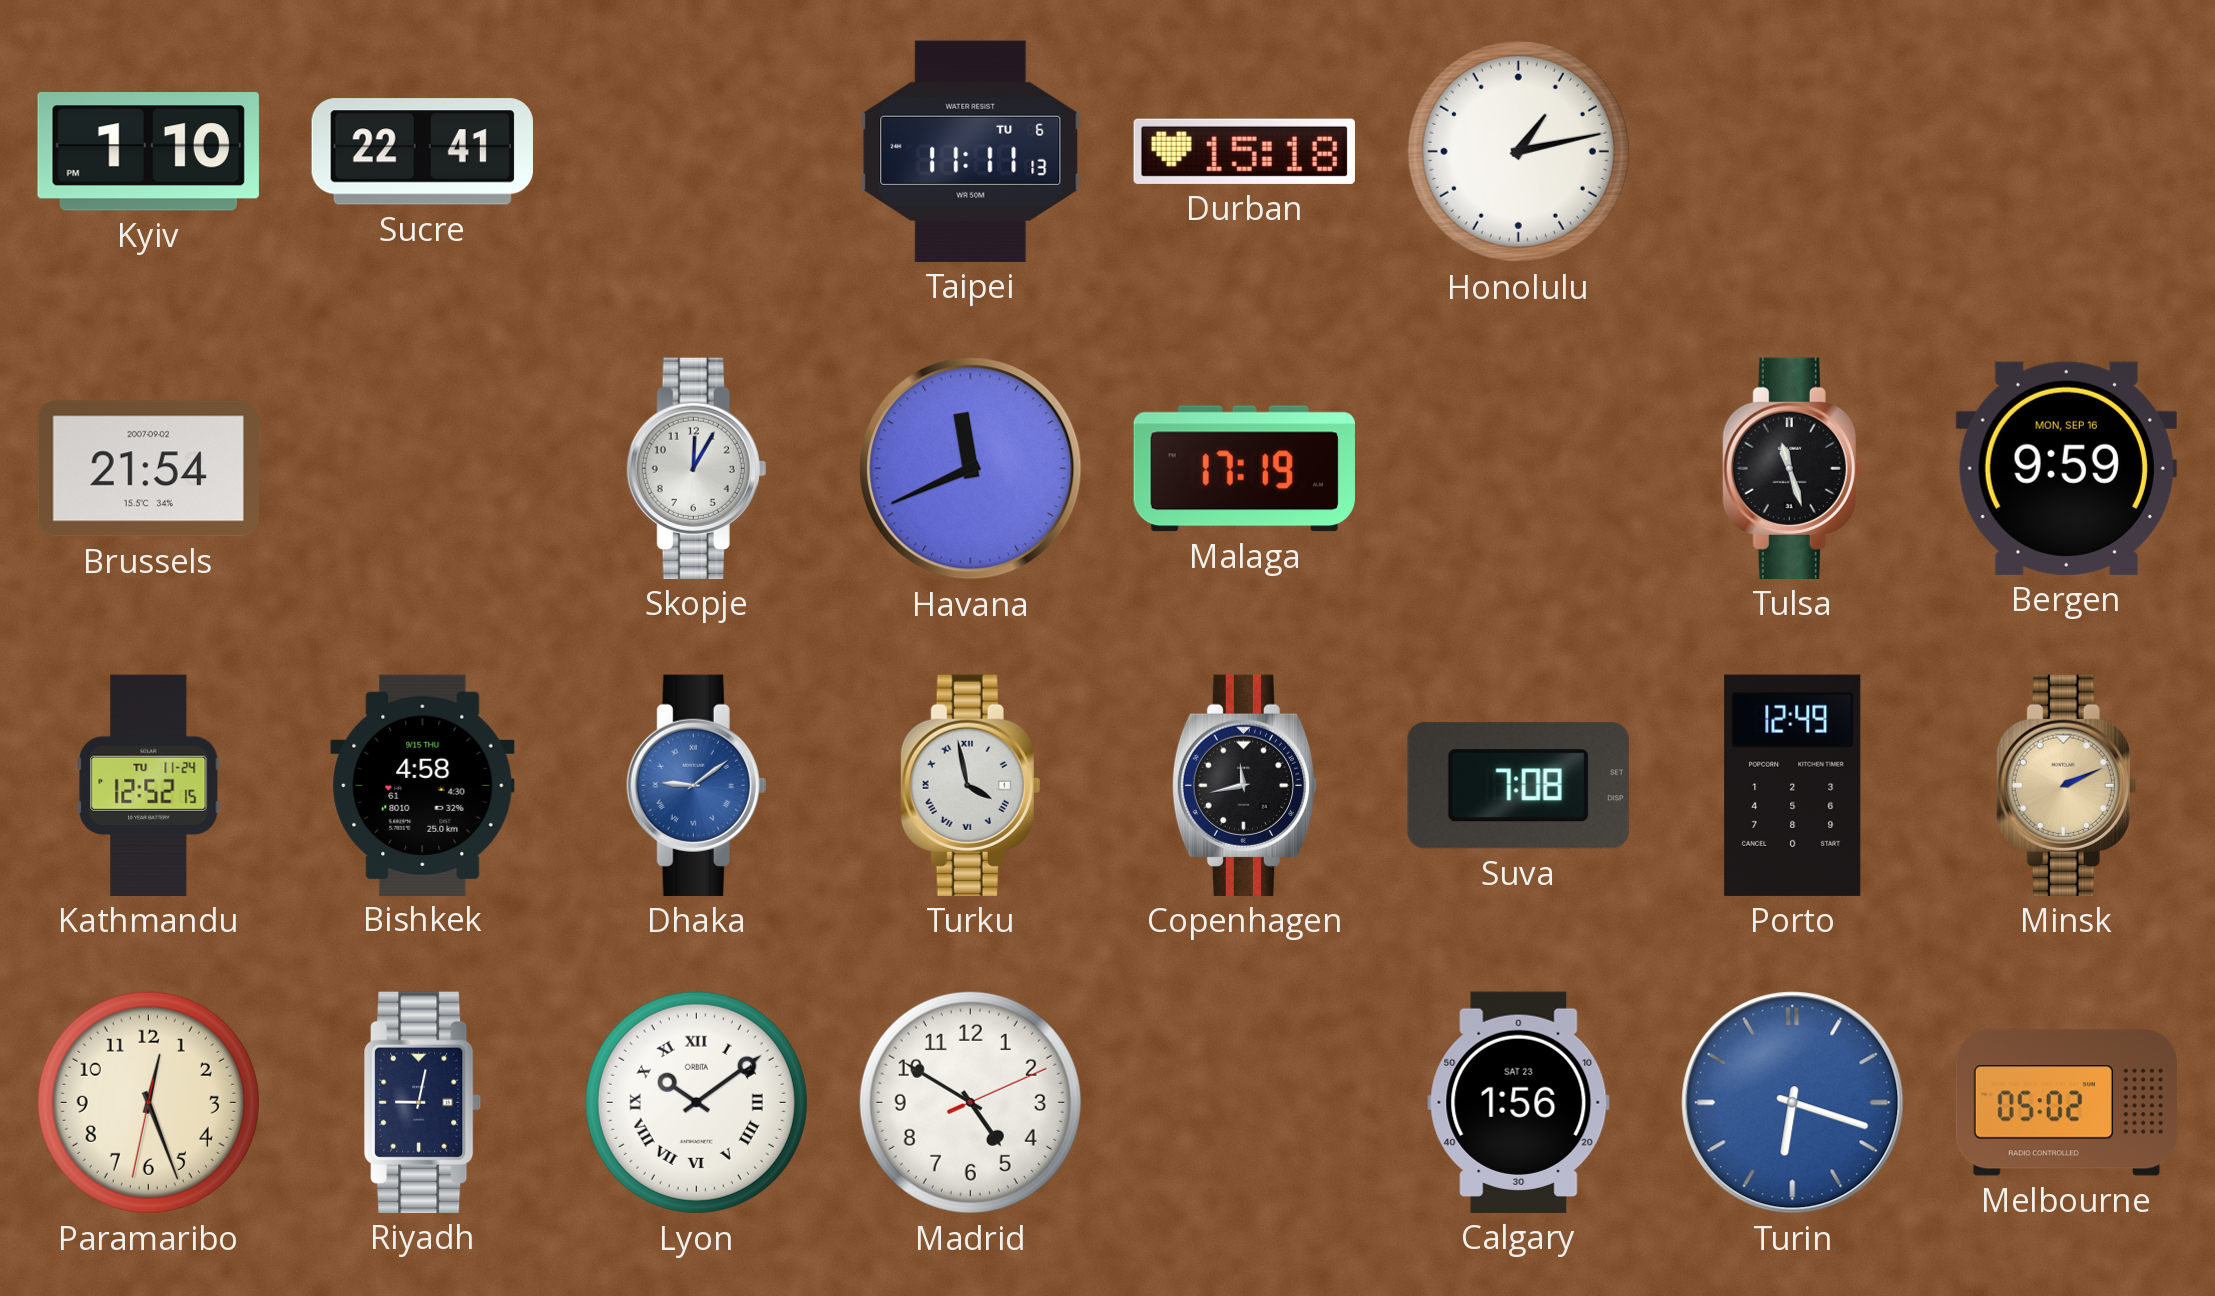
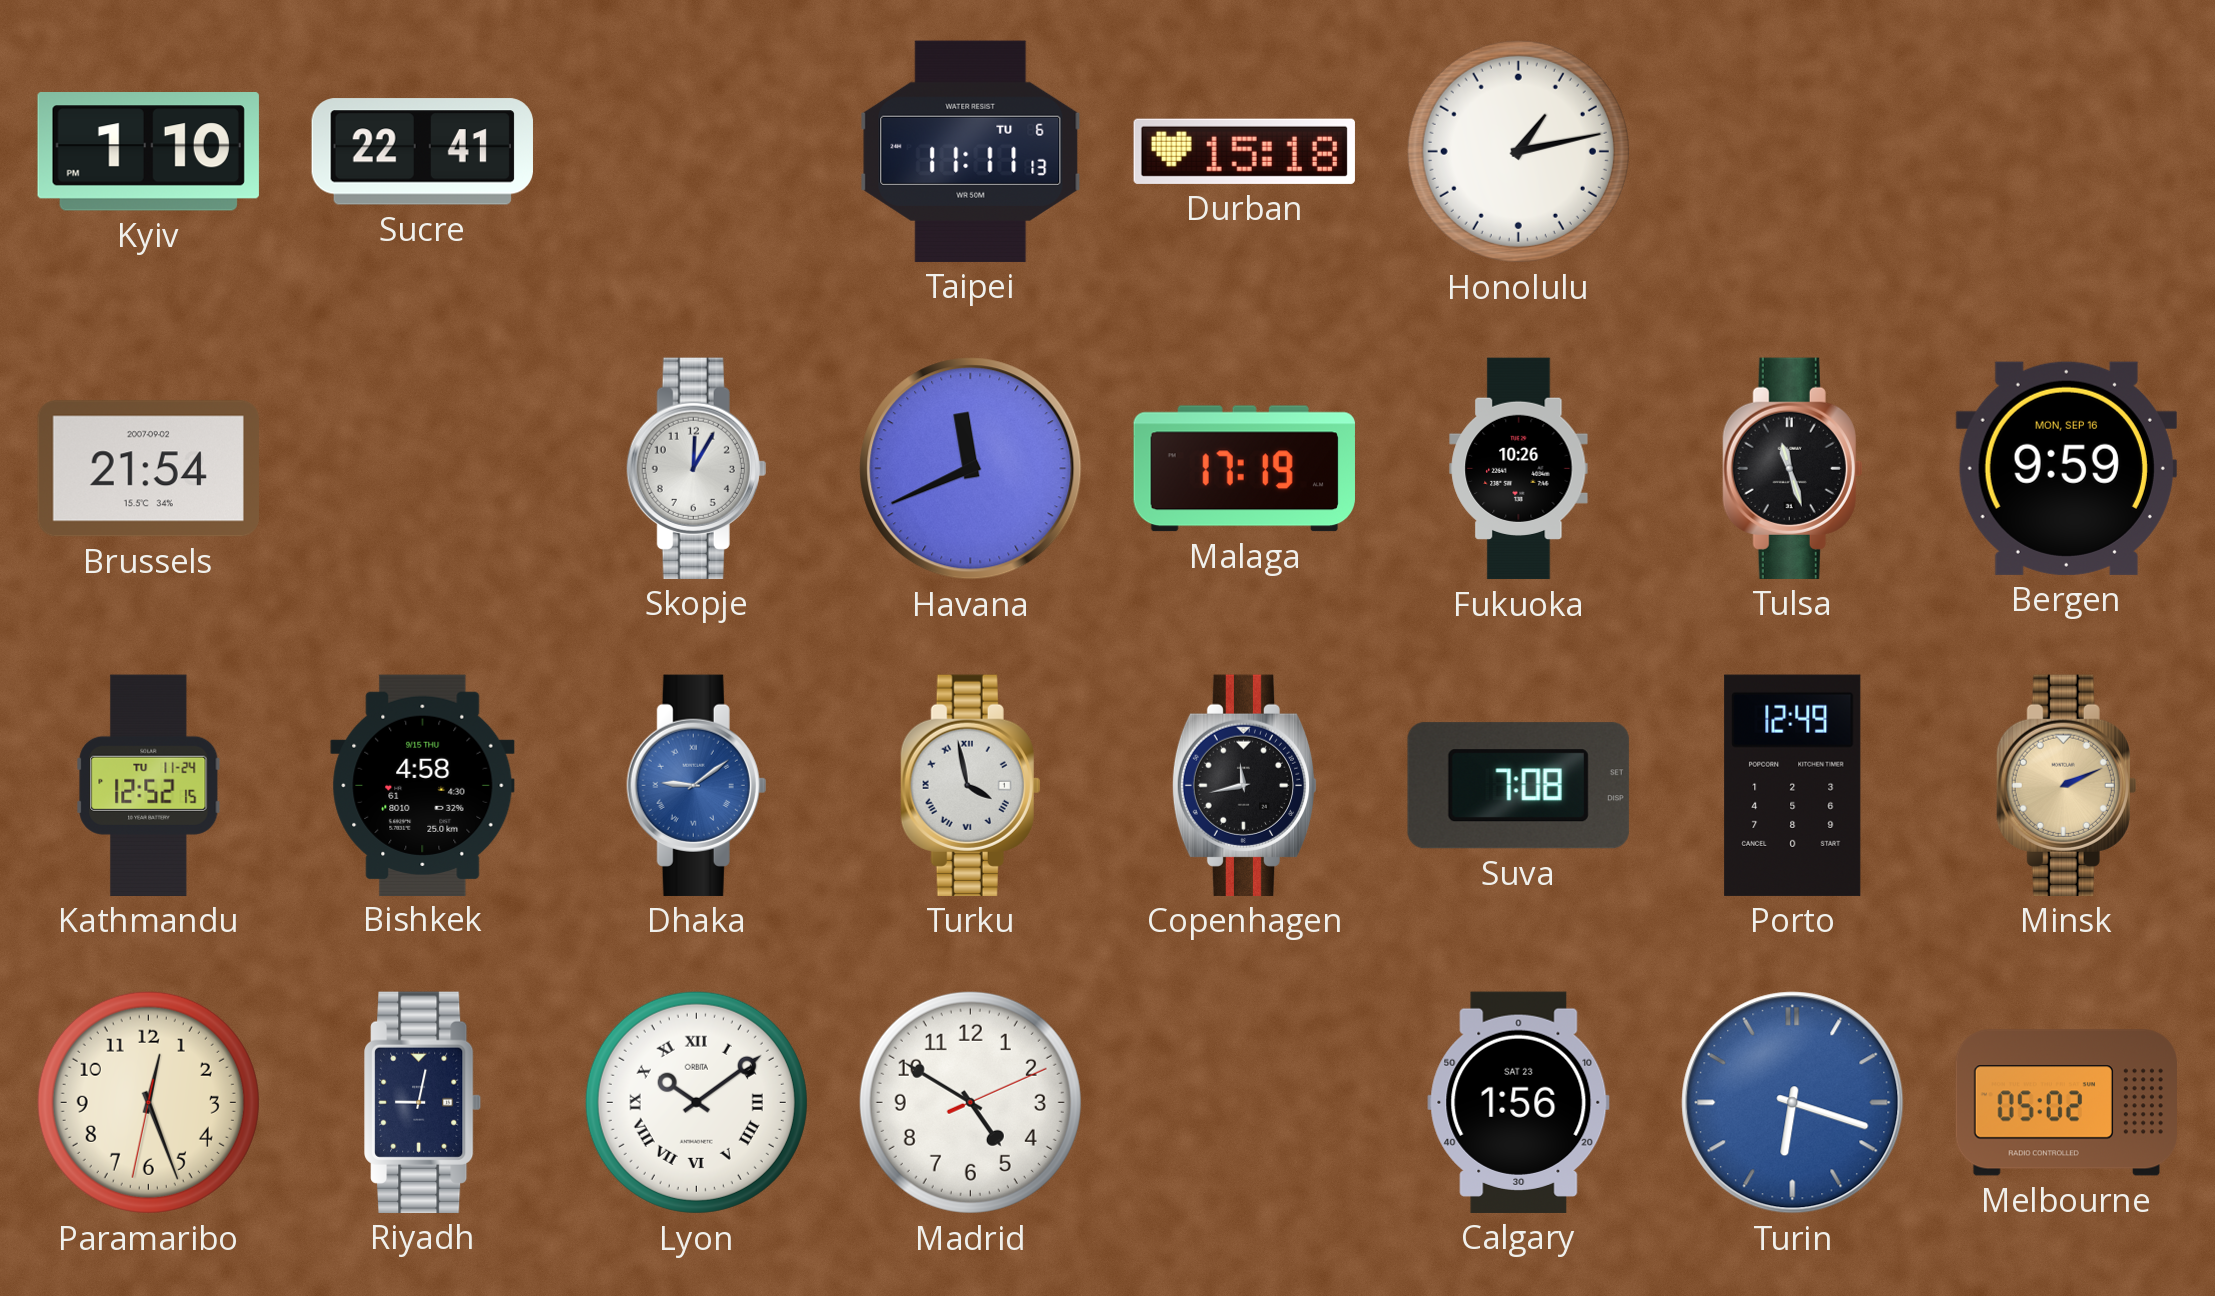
Fukuoka: none -> 10:26 (1519, 469)
